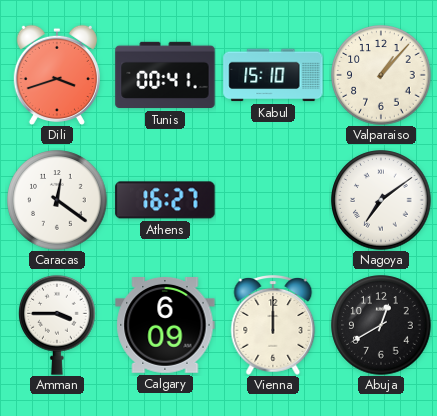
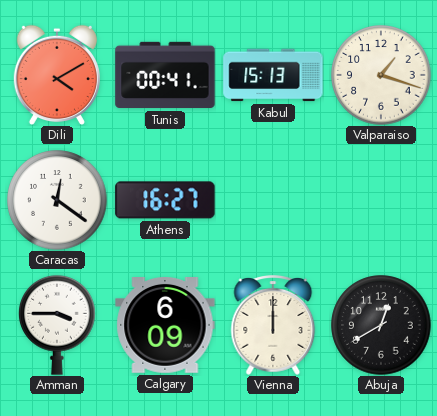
Dili: 3:42 -> 4:10 (57, 75)
Kabul: 15:10 -> 15:13 (273, 75)
Valparaiso: 1:07 -> 1:18 (381, 75)
Nagoya: 7:09 -> none (381, 200)
